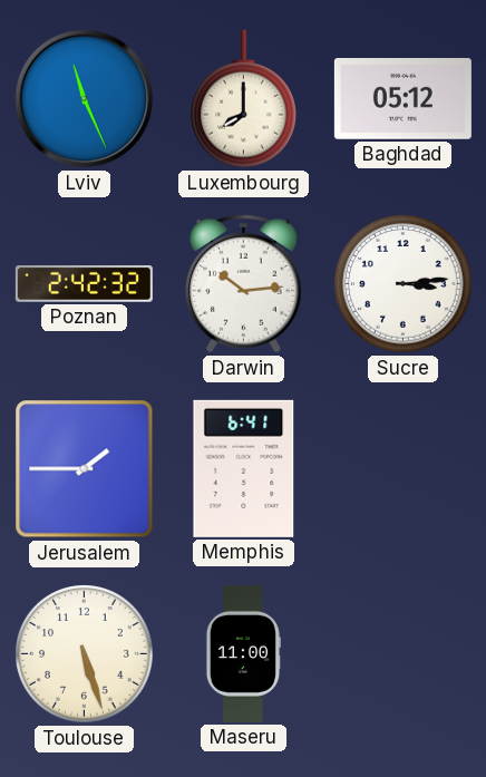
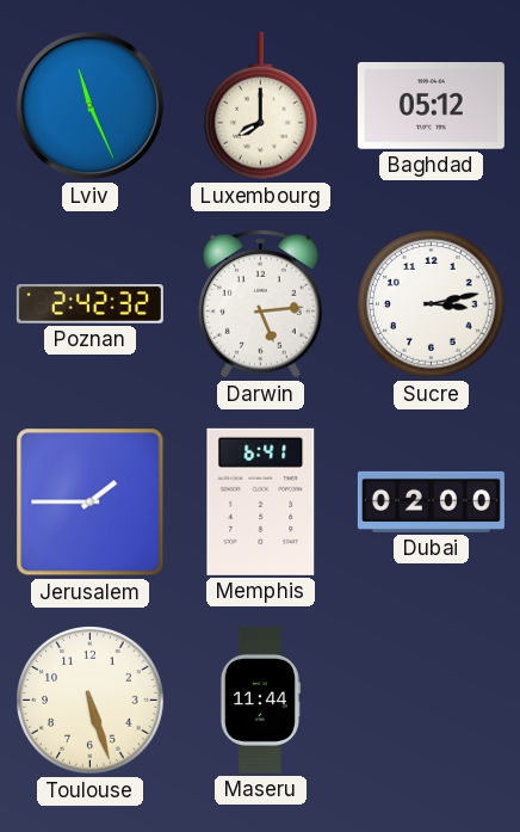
Darwin: 10:14 -> 5:14 (260, 303)
Sucre: 3:14 -> 3:13 (432, 304)
Dubai: none -> 02:00 (431, 501)
Maseru: 11:00 -> 11:44 (260, 700)
